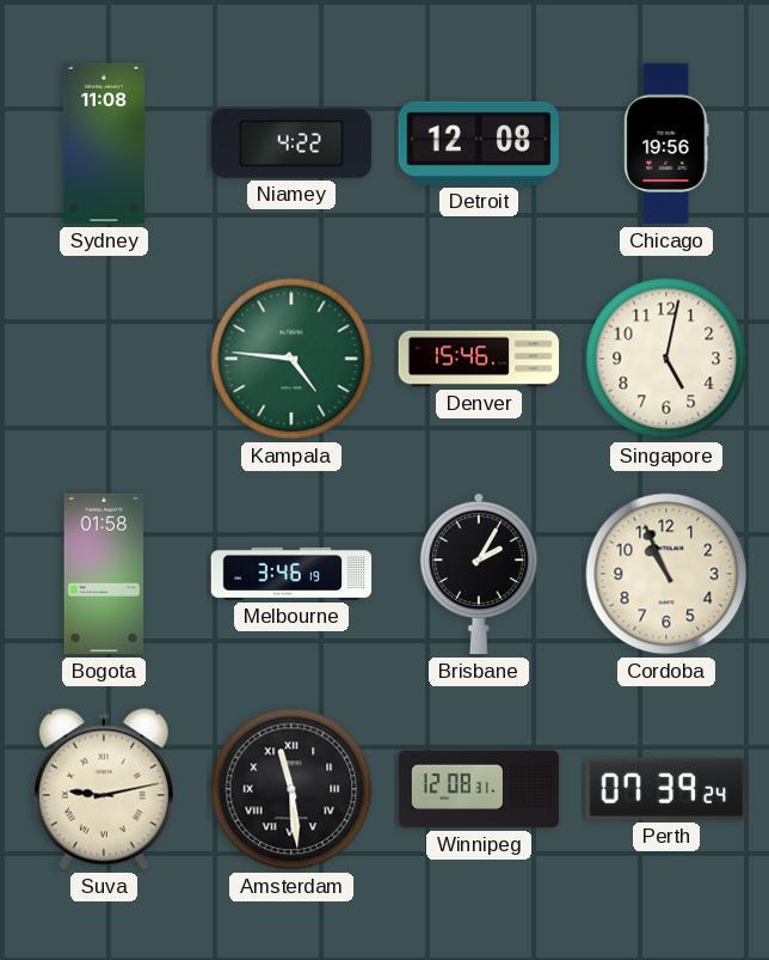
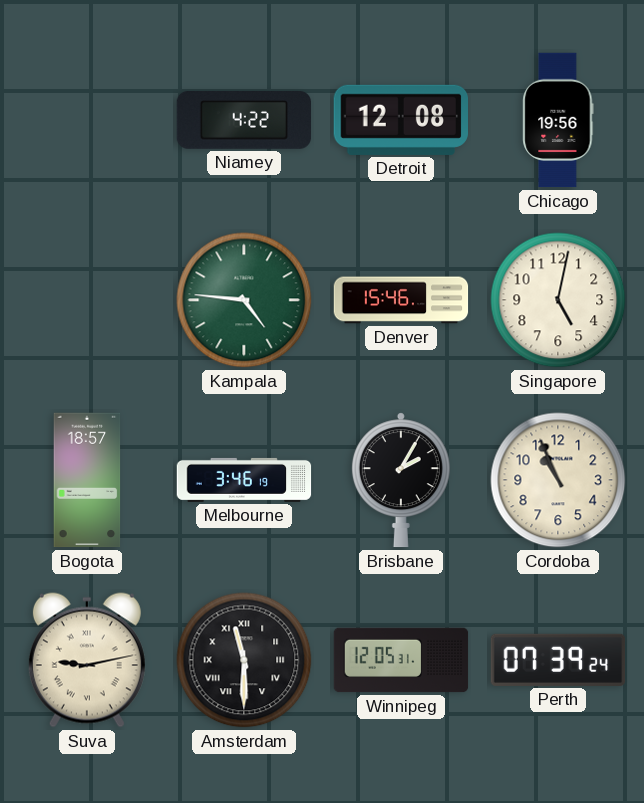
Sydney: 11:08 -> none (104, 143)
Bogota: 01:58 -> 18:57 (87, 480)
Amsterdam: 11:29 -> 11:30 (244, 660)
Winnipeg: 12:08 -> 12:05 (401, 660)
